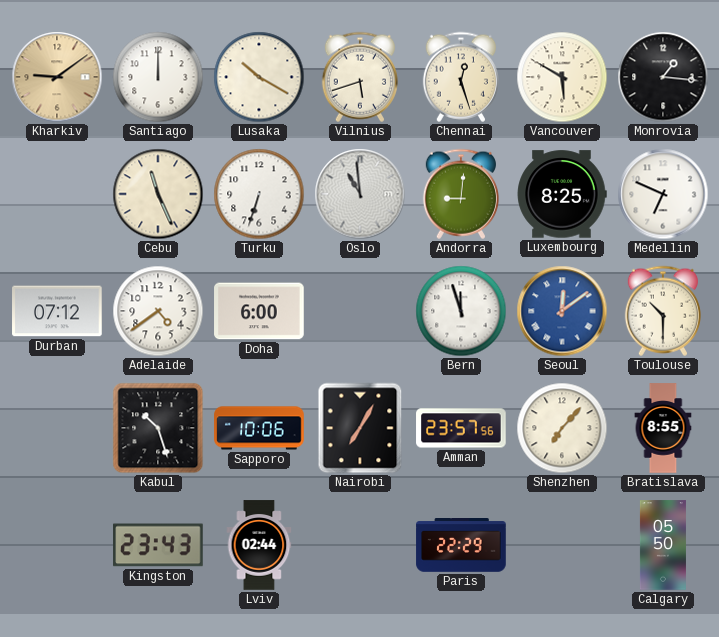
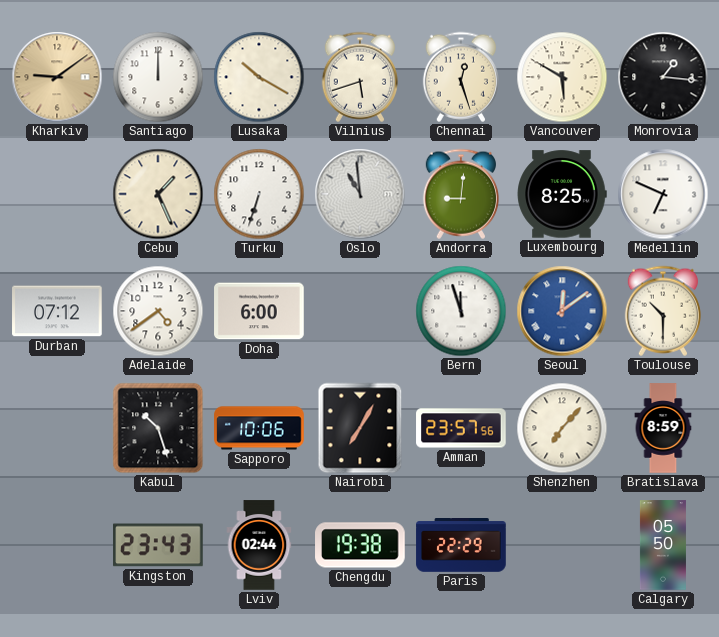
Cebu: 11:26 -> 1:26 (158, 194)
Bratislava: 8:55 -> 8:59 (663, 428)
Chengdu: none -> 19:38 (360, 545)
